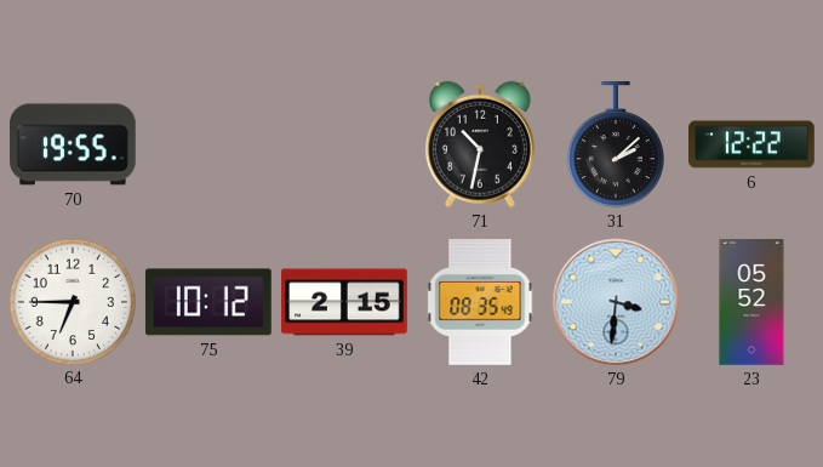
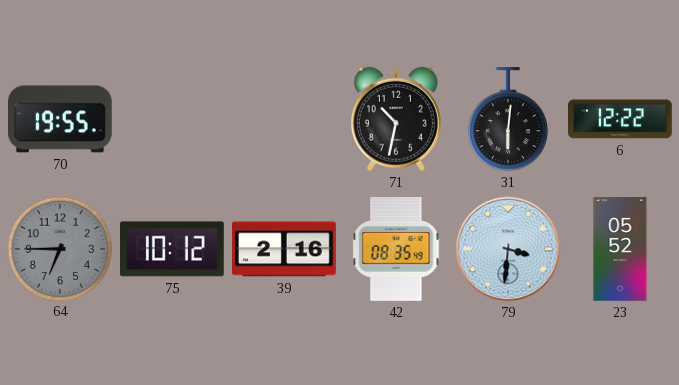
31: 2:08 -> 6:01 (508, 120)
64 dial: white -> grey (59, 248)
39: 2:15 -> 2:16 (284, 249)
